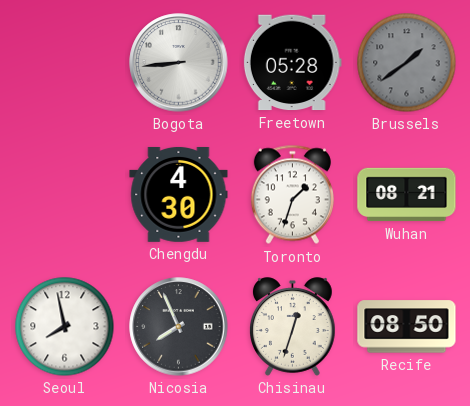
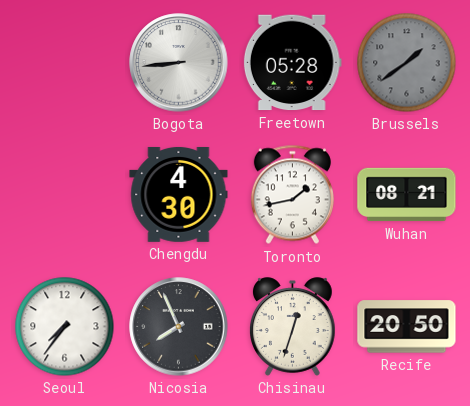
Toronto: 1:33 -> 1:43 (292, 195)
Seoul: 7:58 -> 7:36 (65, 327)
Recife: 08:50 -> 20:50 (407, 327)
